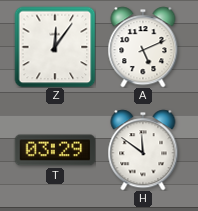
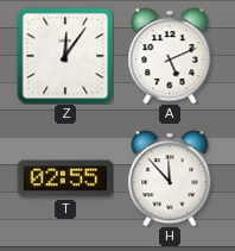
T: 03:29 -> 02:55 (65, 178)
H: 11:51 -> 11:53 (170, 178)
